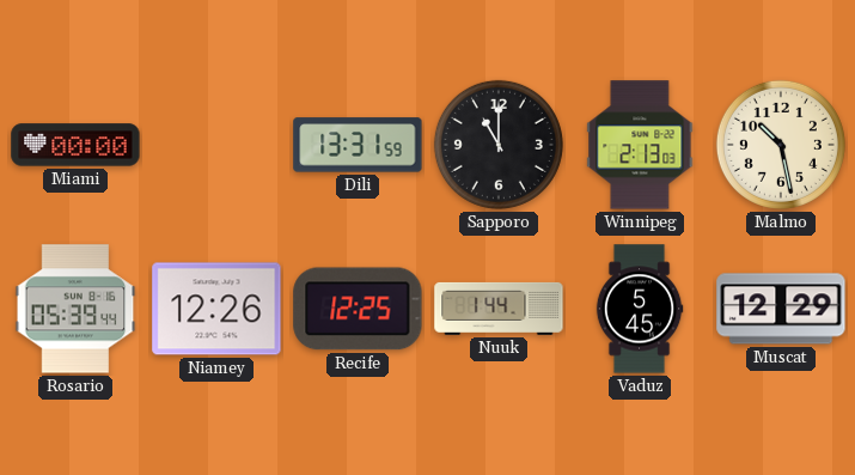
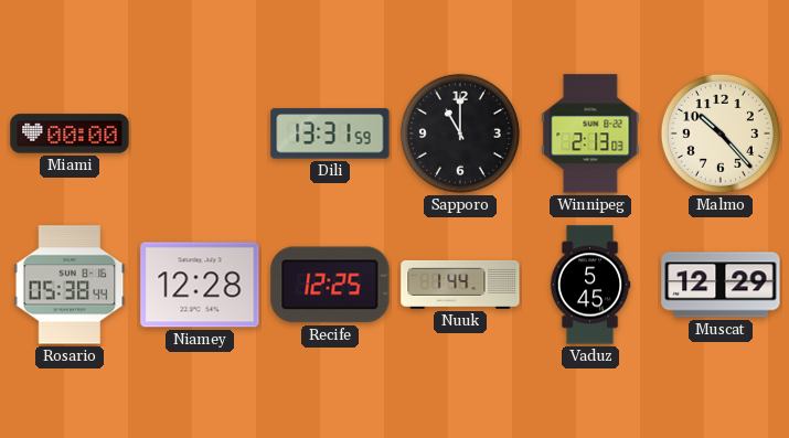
Malmo: 10:28 -> 10:23 (721, 133)
Rosario: 05:39 -> 05:38 (70, 285)
Niamey: 12:26 -> 12:28 (200, 285)
